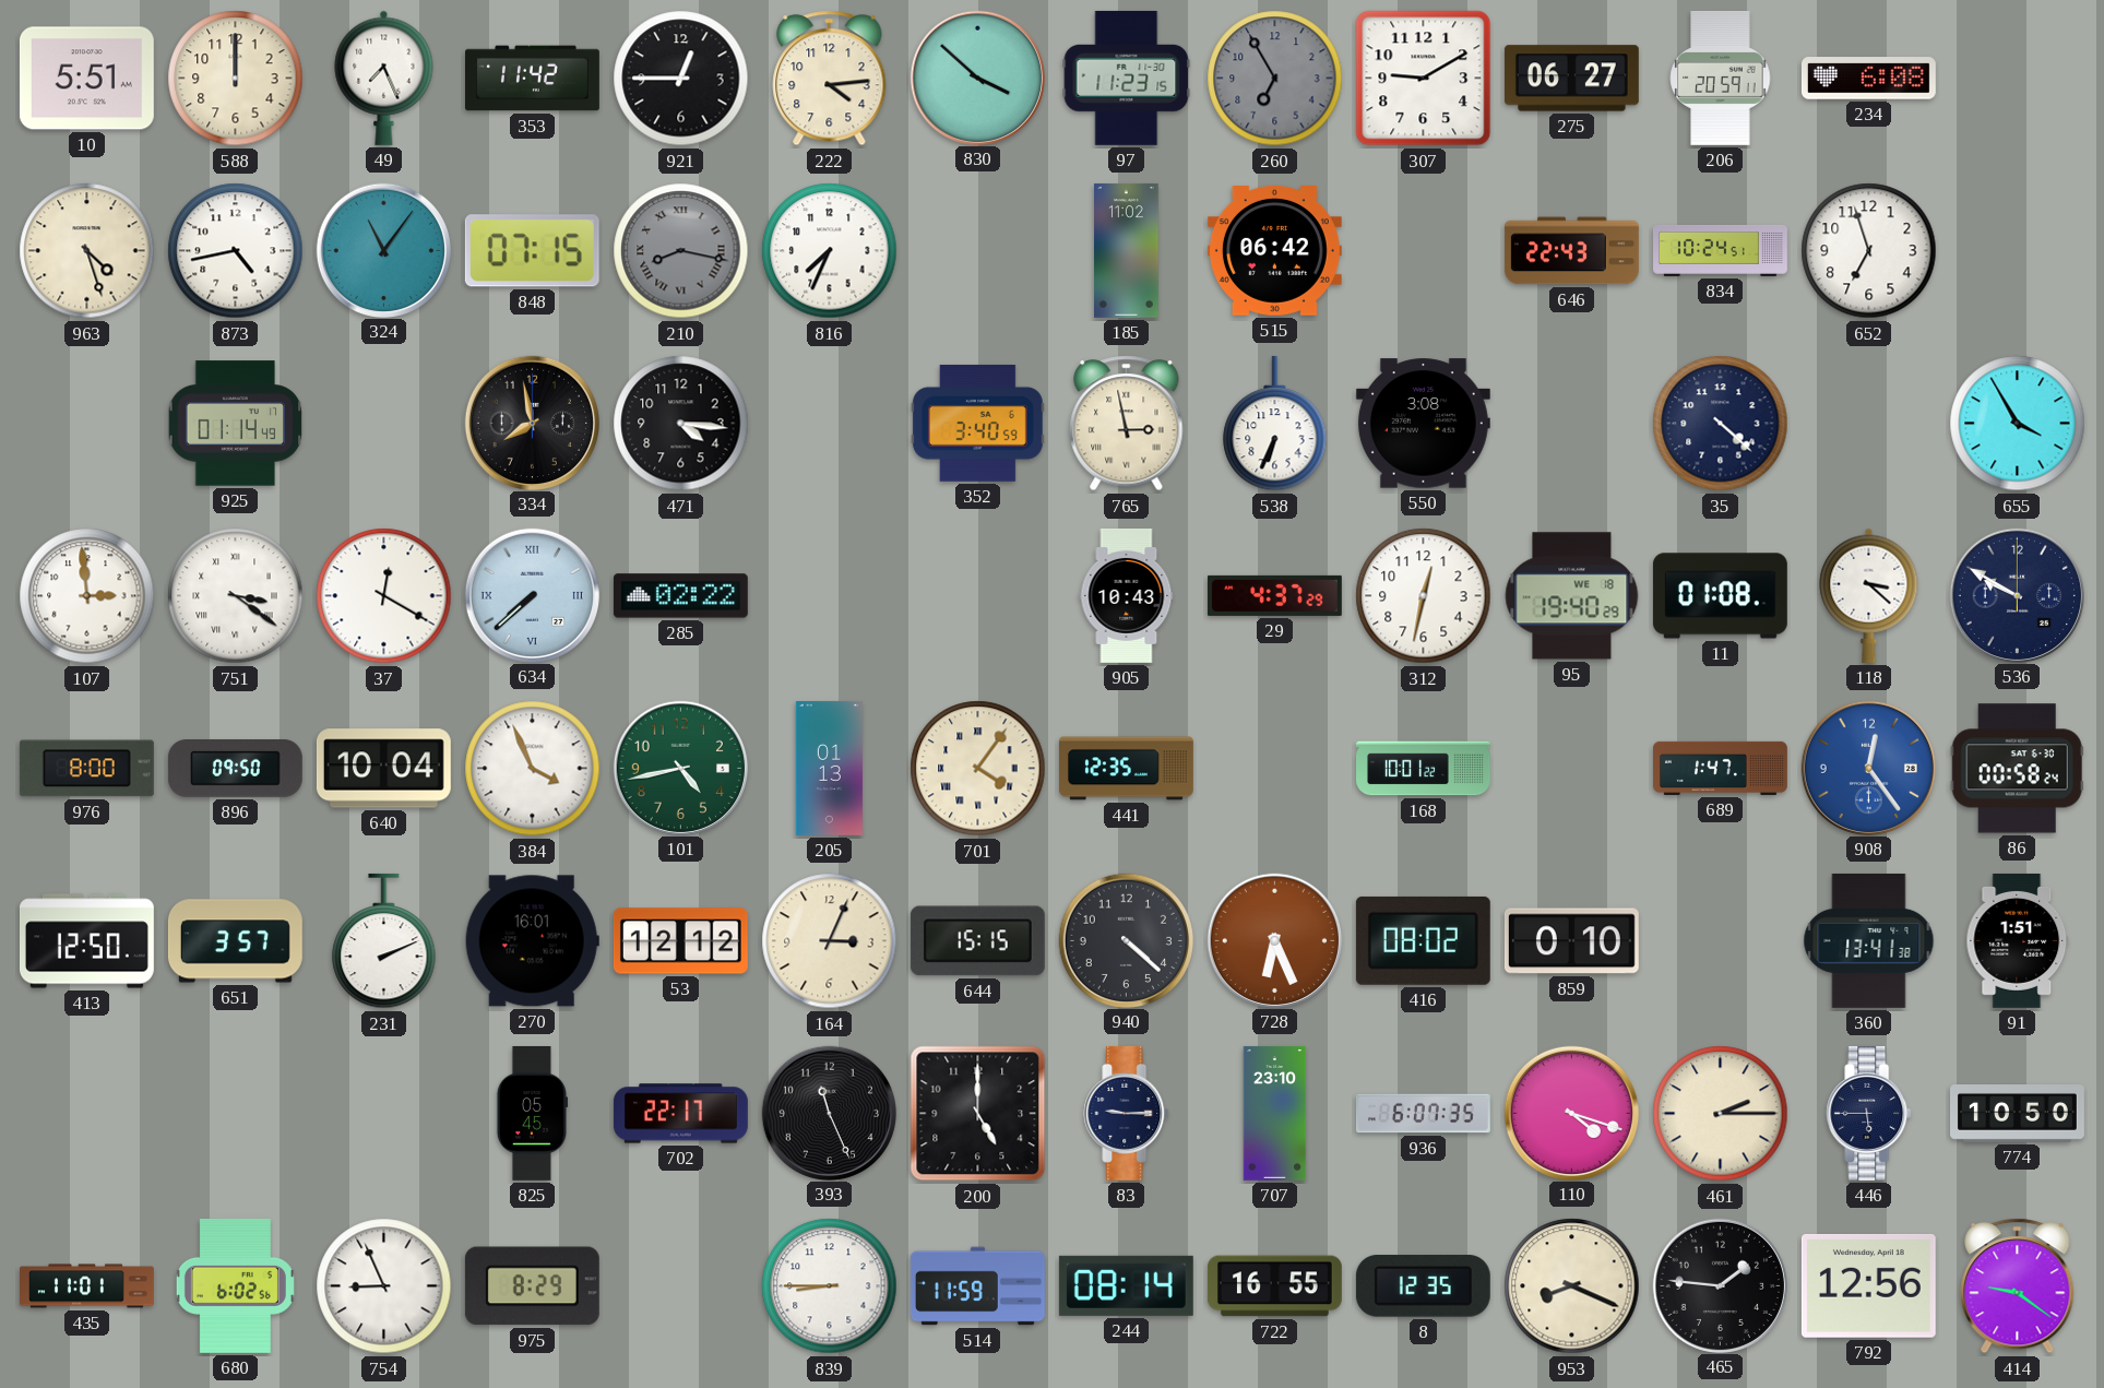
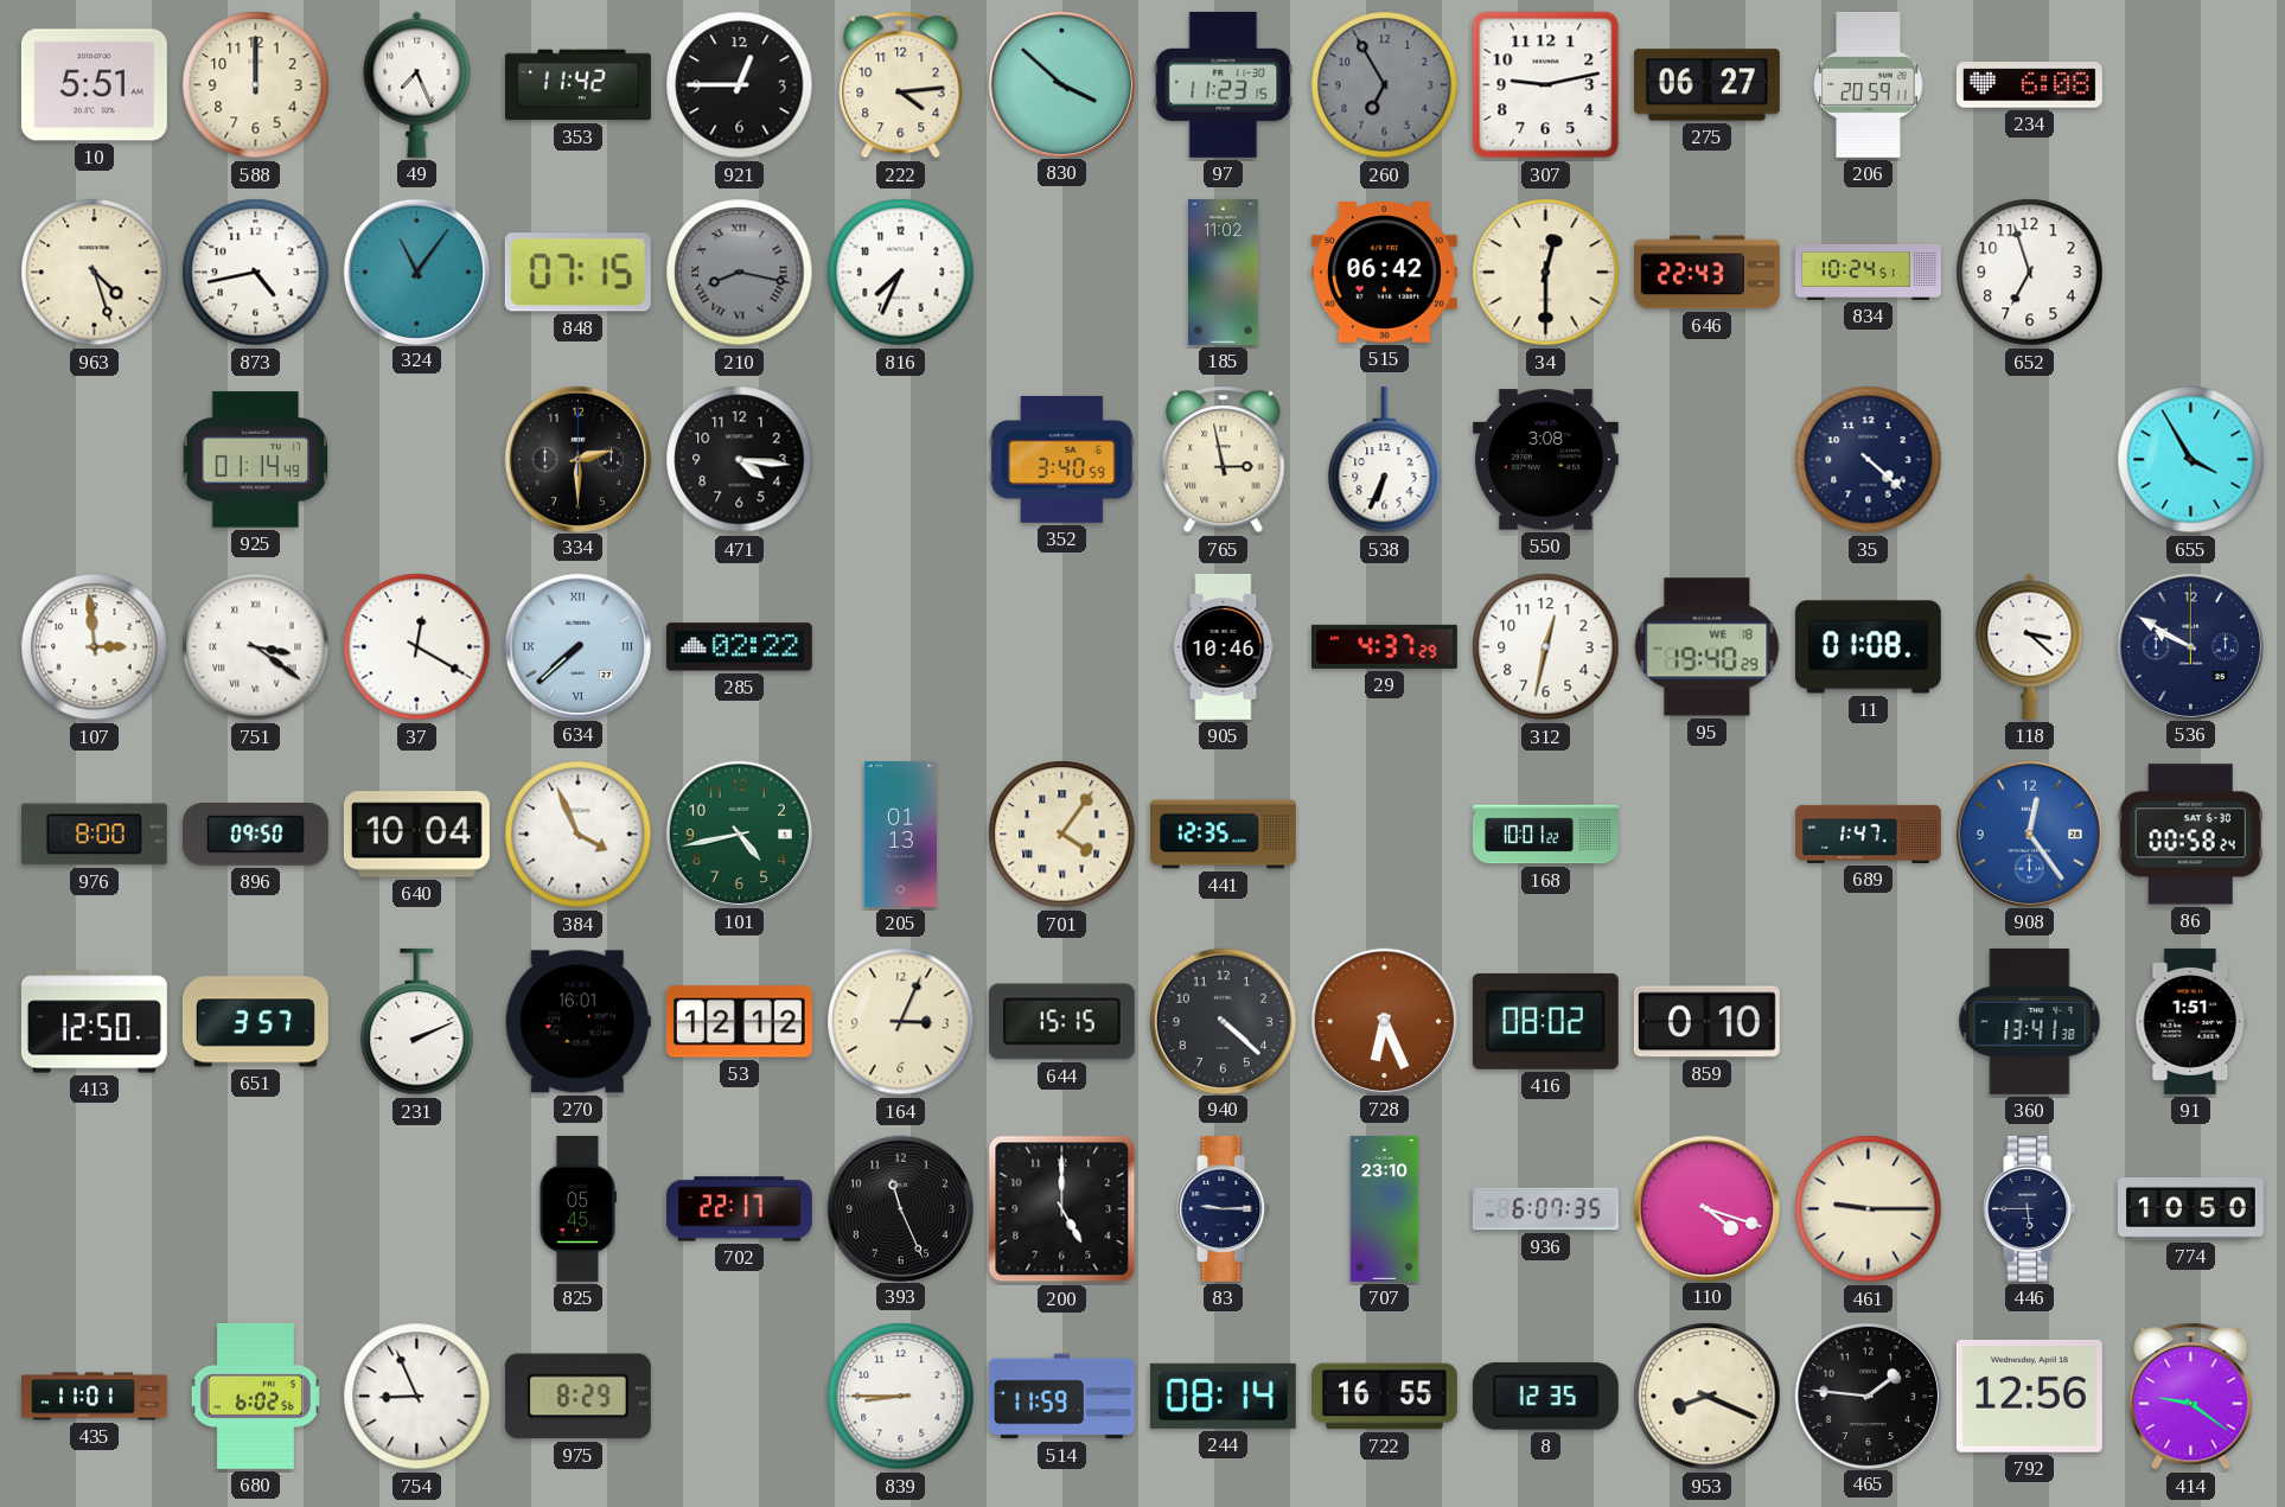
307: 9:10 -> 9:13 (1546, 85)
34: none -> 12:30 (1546, 273)
334: 7:58 -> 2:30 (577, 459)
905: 10:43 -> 10:46 (1224, 646)
461: 2:15 -> 9:15 (1869, 1209)
